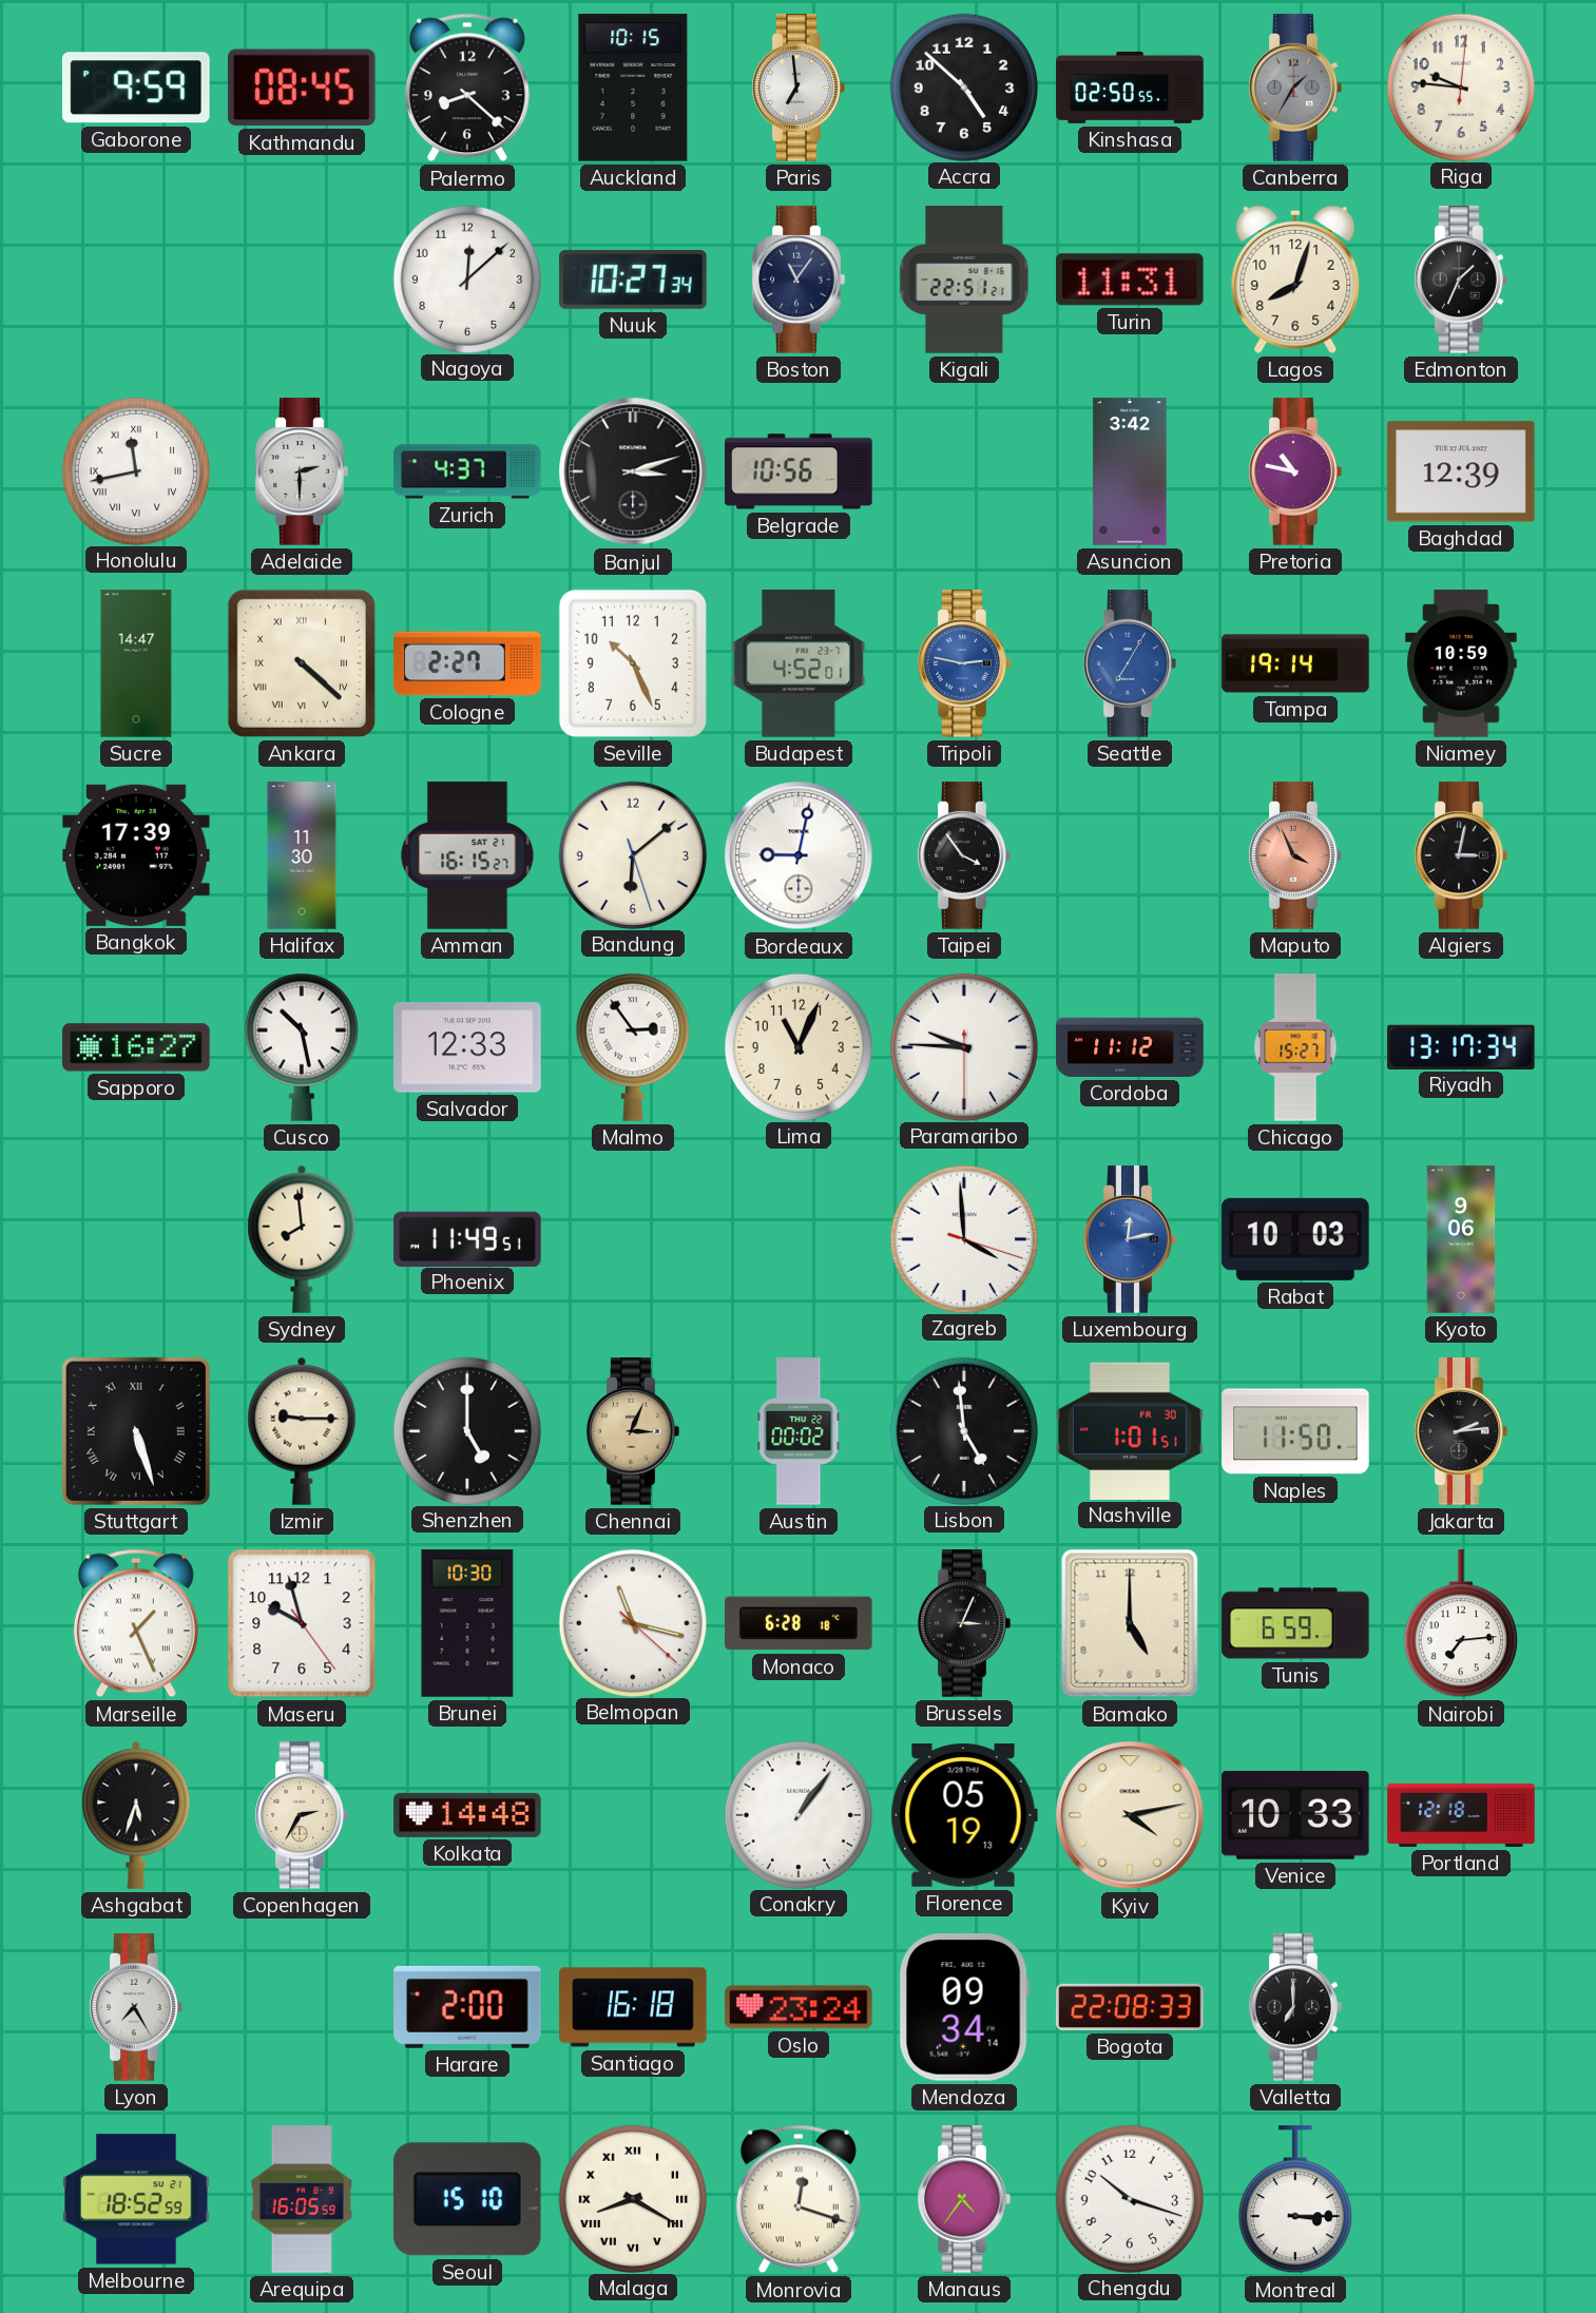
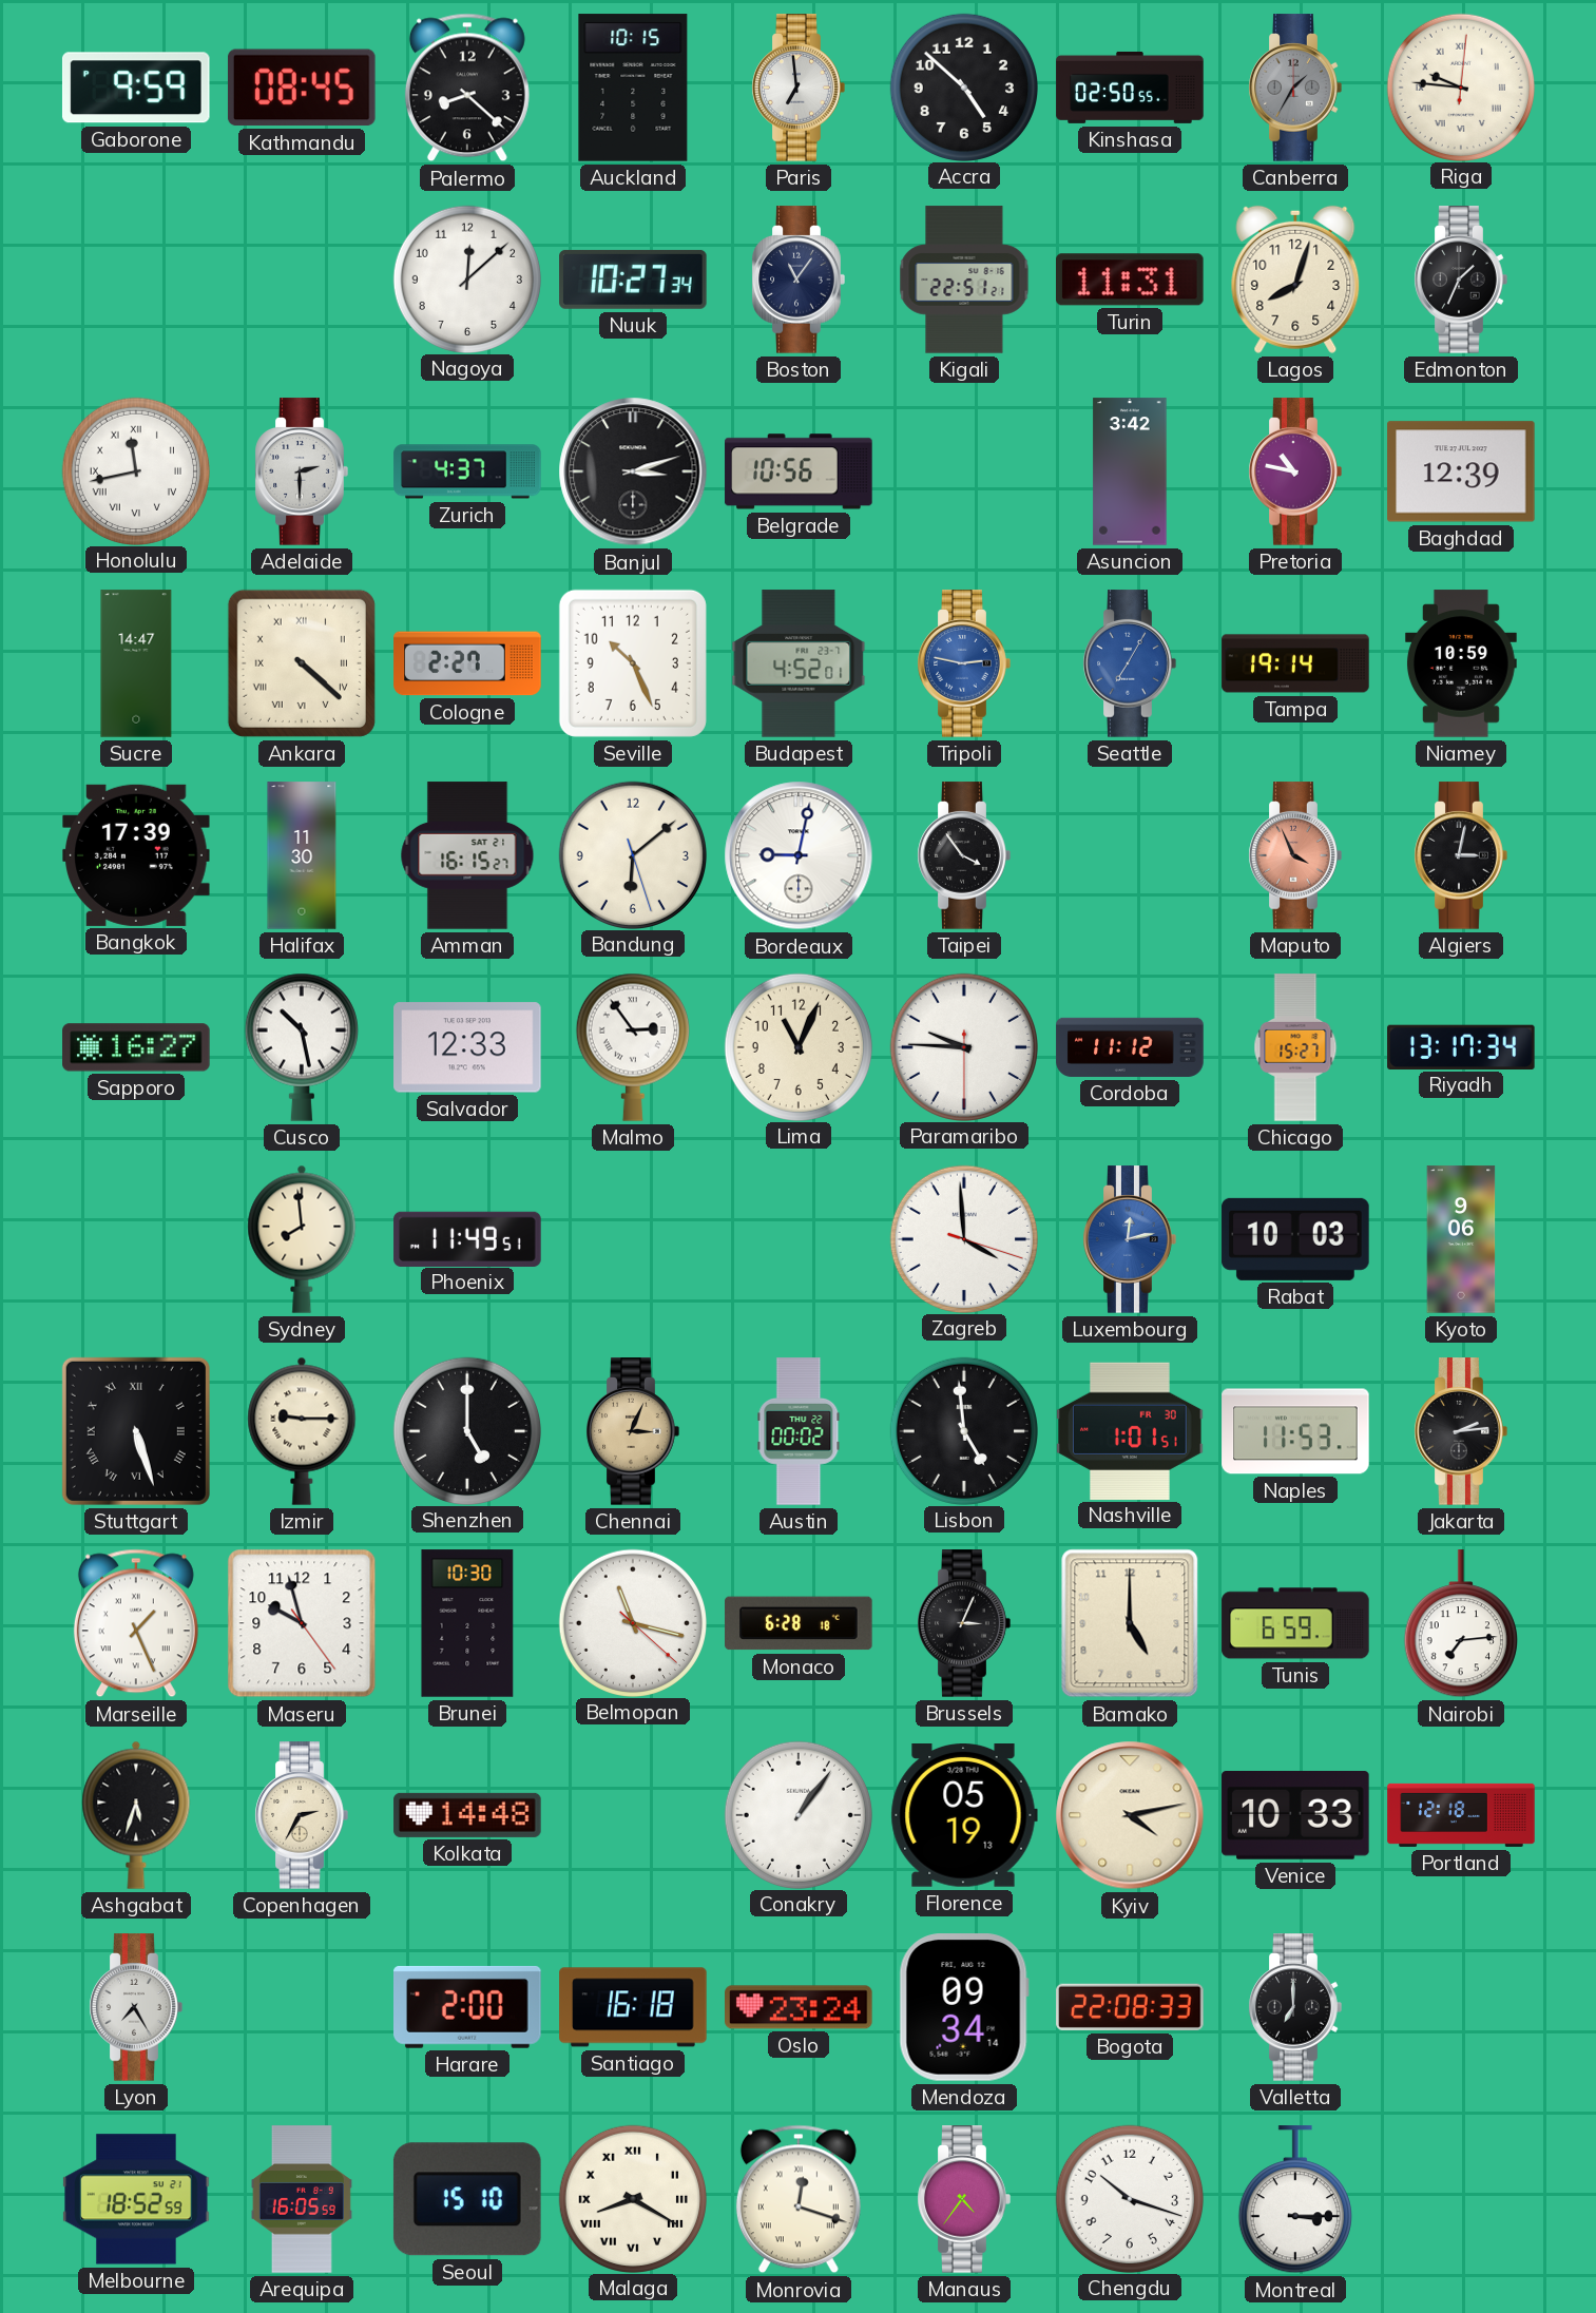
Riga numerals: Arabic -> Roman (1460, 86)
Naples: 11:50 -> 11:53 (1295, 1431)
